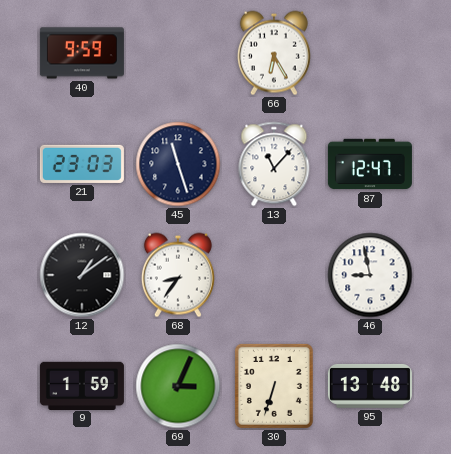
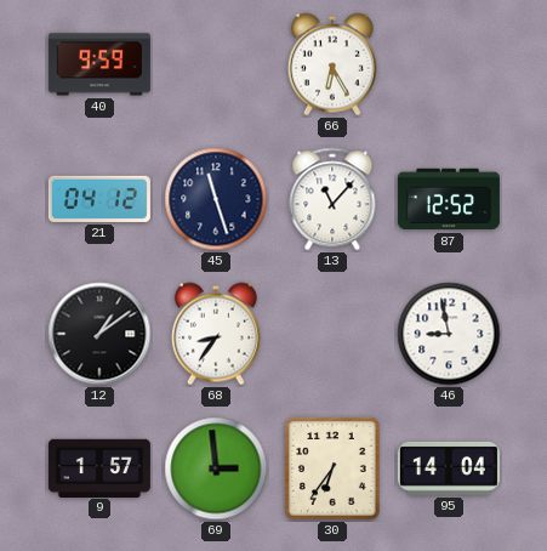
21: 23:03 -> 04:12 (99, 199)
87: 12:47 -> 12:52 (449, 199)
9: 1:59 -> 1:57 (99, 467)
69: 3:04 -> 2:59 (216, 468)
30: 6:33 -> 6:36 (332, 468)
95: 13:48 -> 14:04 (449, 468)
